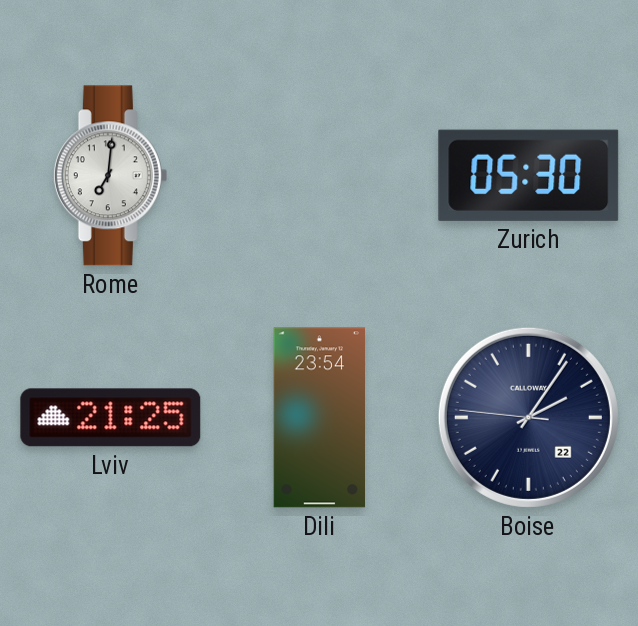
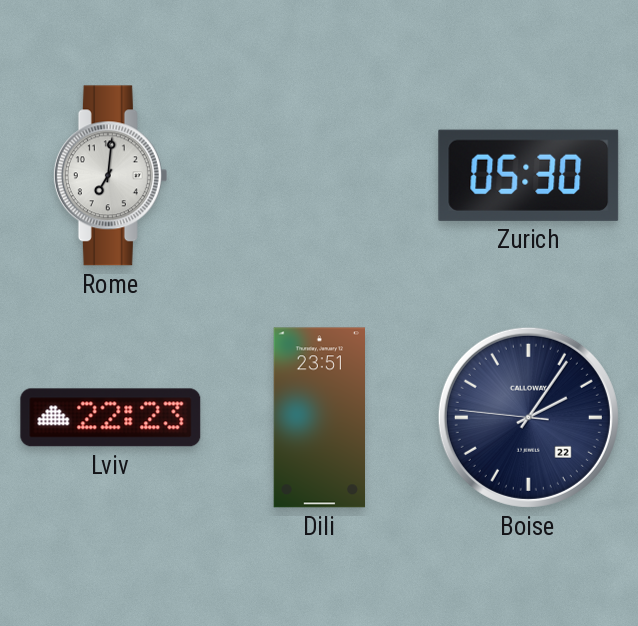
Lviv: 21:25 -> 22:23 (111, 418)
Dili: 23:54 -> 23:51 (319, 418)
